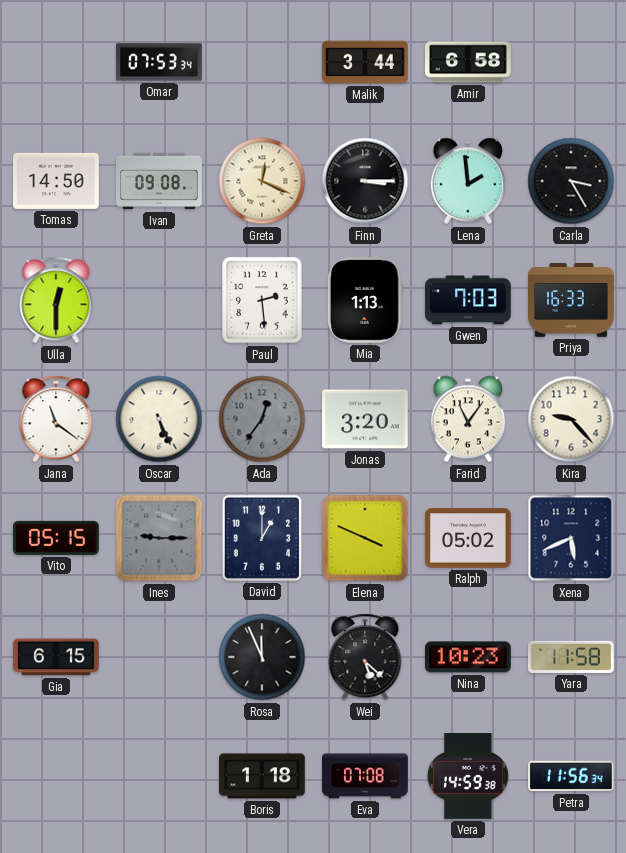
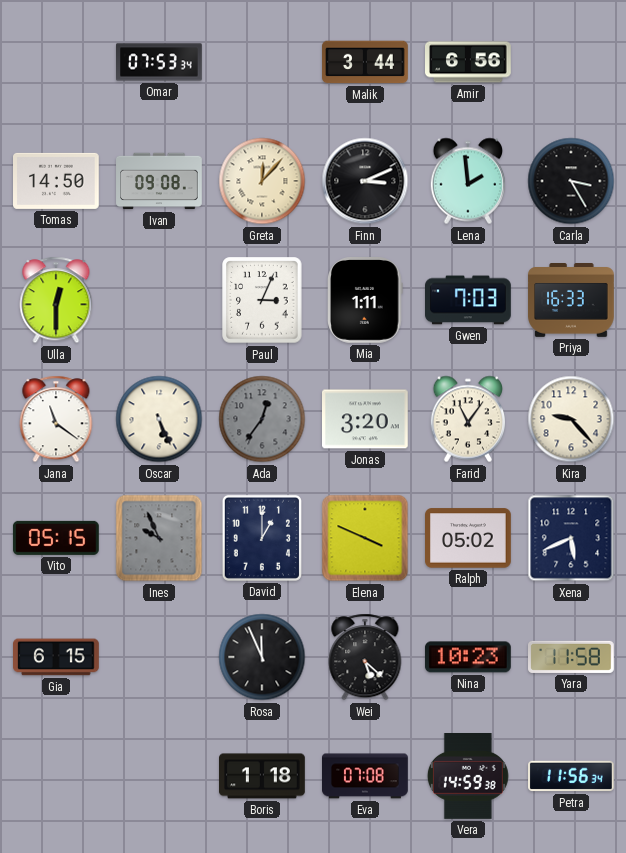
Amir: 6:58 -> 6:56 (469, 62)
Greta: 12:19 -> 12:07 (262, 181)
Finn: 3:15 -> 3:11 (365, 181)
Paul: 2:29 -> 3:04 (262, 300)
Mia: 1:13 -> 1:11 (365, 301)
Ines: 9:15 -> 9:56 (159, 538)
